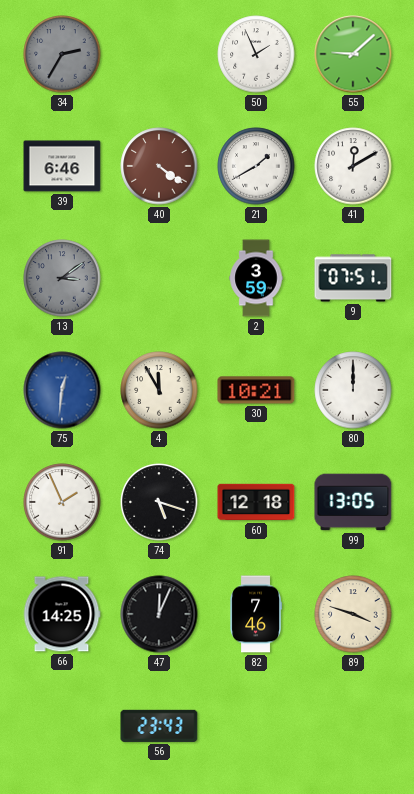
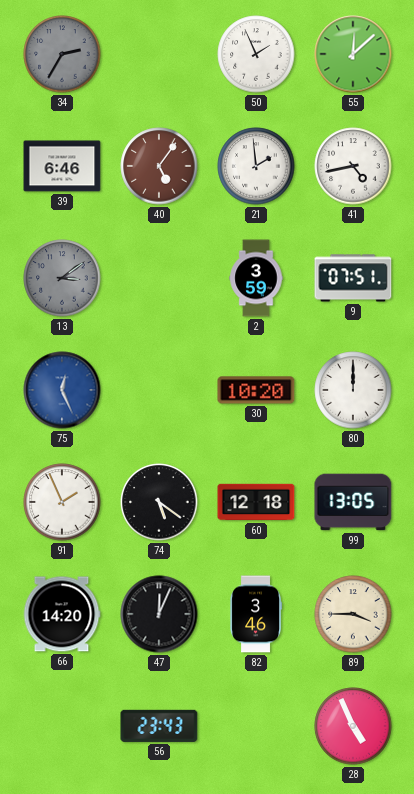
55: 9:08 -> 12:08 (353, 54)
40: 4:21 -> 5:06 (159, 166)
21: 1:40 -> 1:59 (256, 166)
41: 12:10 -> 4:43 (353, 166)
75: 12:31 -> 12:26 (62, 390)
4: 11:55 -> none (159, 390)
30: 10:21 -> 10:20 (256, 390)
74: 5:18 -> 5:21 (159, 502)
66: 14:25 -> 14:20 (62, 614)
82: 7:46 -> 3:46 (256, 614)
89: 3:48 -> 3:45 (353, 614)
28: none -> 4:56 (353, 726)
